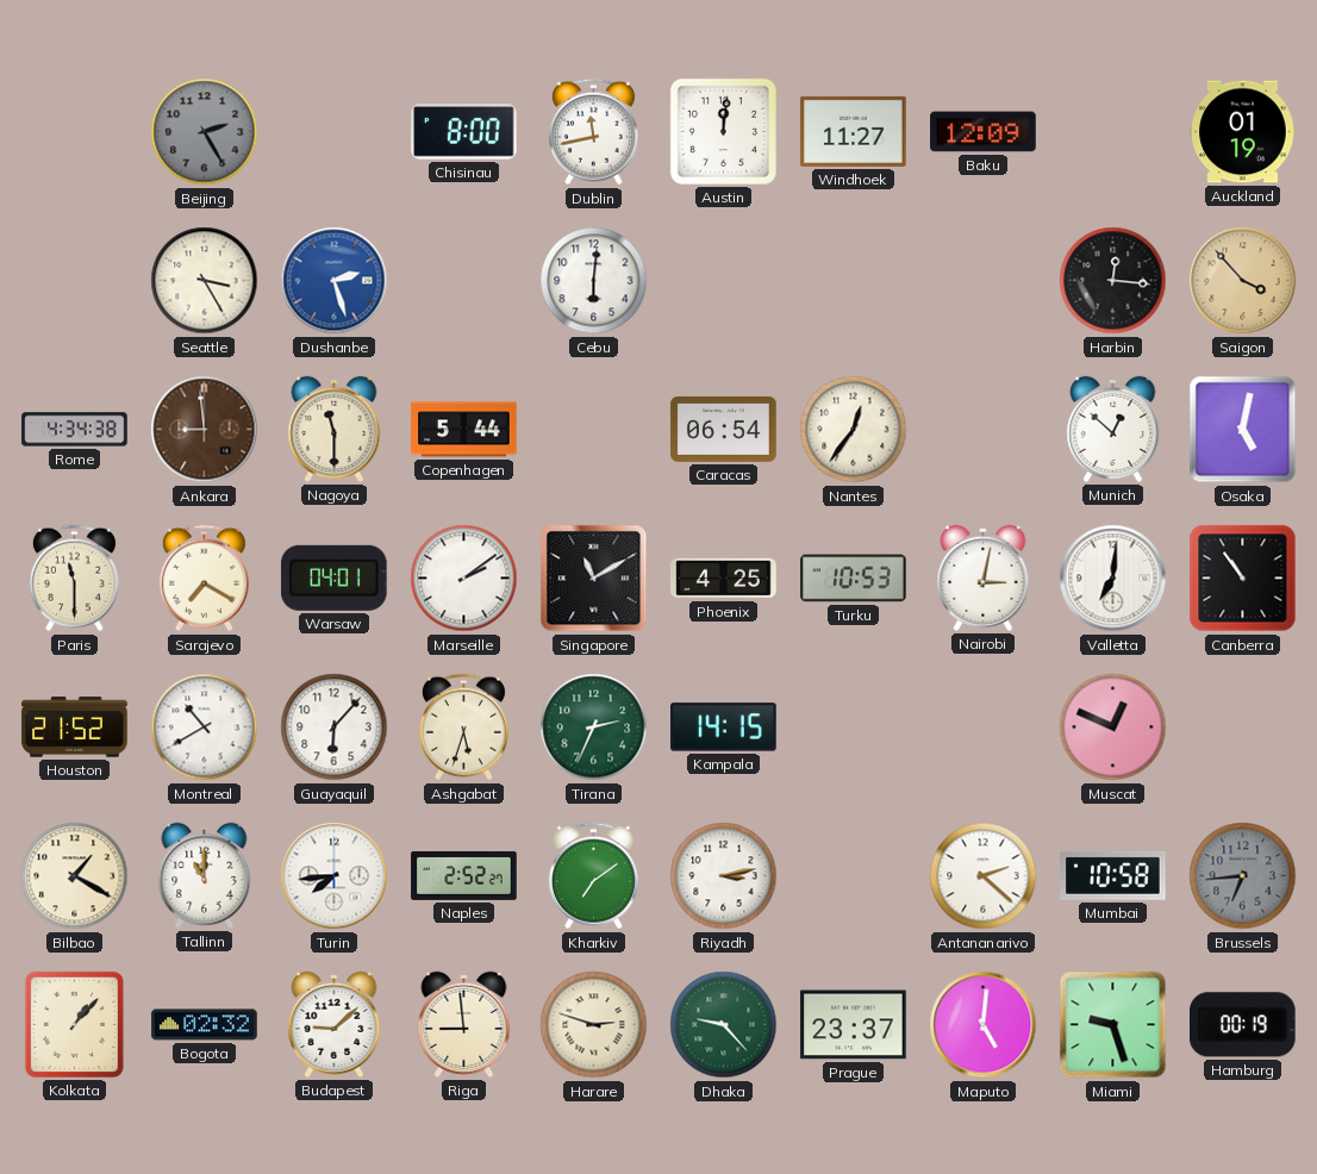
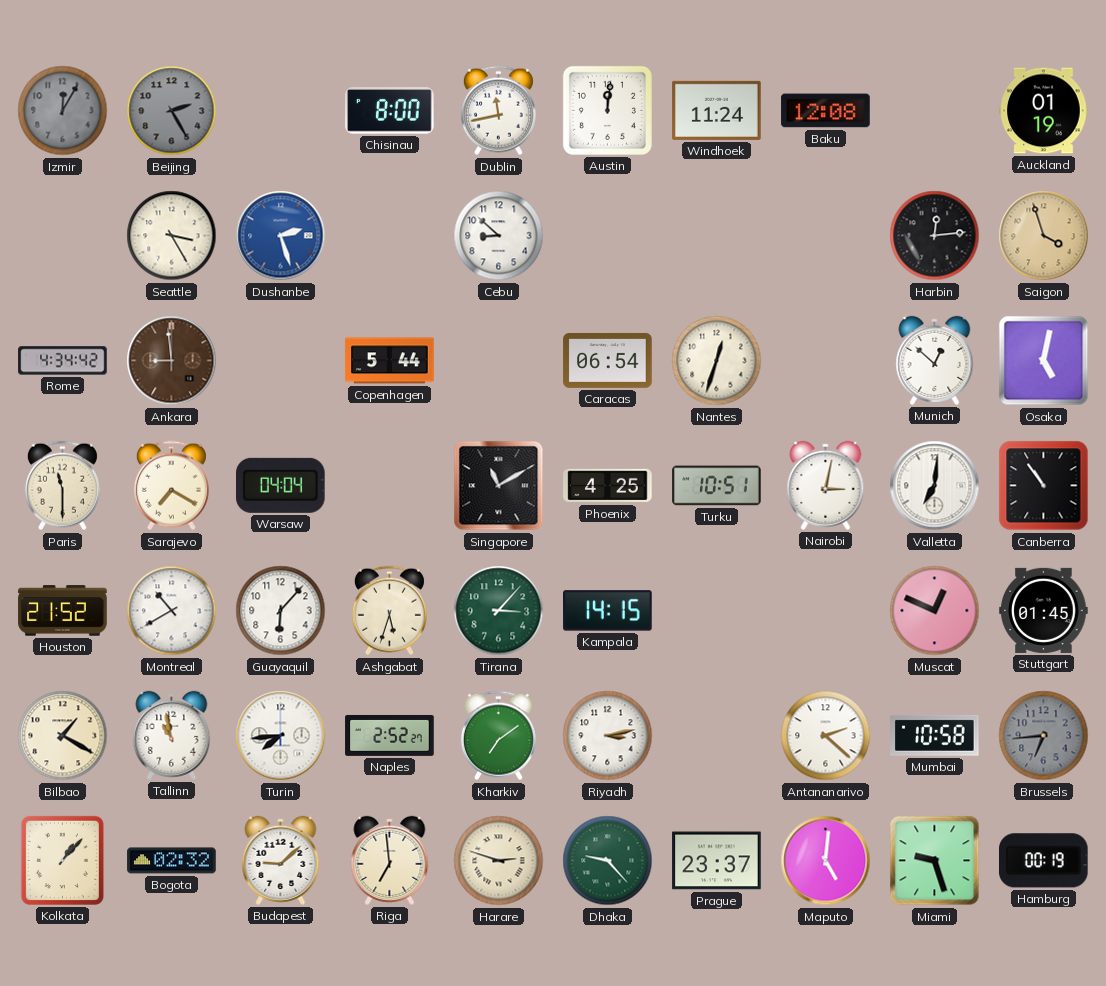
Izmir: none -> 12:05 (63, 111)
Windhoek: 11:27 -> 11:24 (717, 110)
Baku: 12:09 -> 12:08 (826, 111)
Cebu: 6:01 -> 8:52 (499, 236)
Harbin: 12:16 -> 12:14 (935, 236)
Saigon: 3:53 -> 3:57 (1044, 236)
Rome: 4:34:38 -> 4:34:42 (63, 361)
Nagoya: 11:30 -> none (335, 429)
Nantes: 12:36 -> 12:33 (717, 361)
Warsaw: 04:01 -> 04:04 (281, 485)
Marseille: 2:09 -> none (464, 579)
Turku: 10:53 -> 10:51 (717, 486)
Tirana: 2:34 -> 3:07 (499, 611)
Stuttgart: none -> 01:45 (1044, 610)
Tallinn: 11:00 -> 10:58 (172, 735)
Riga: 8:59 -> 6:59 (390, 860)
